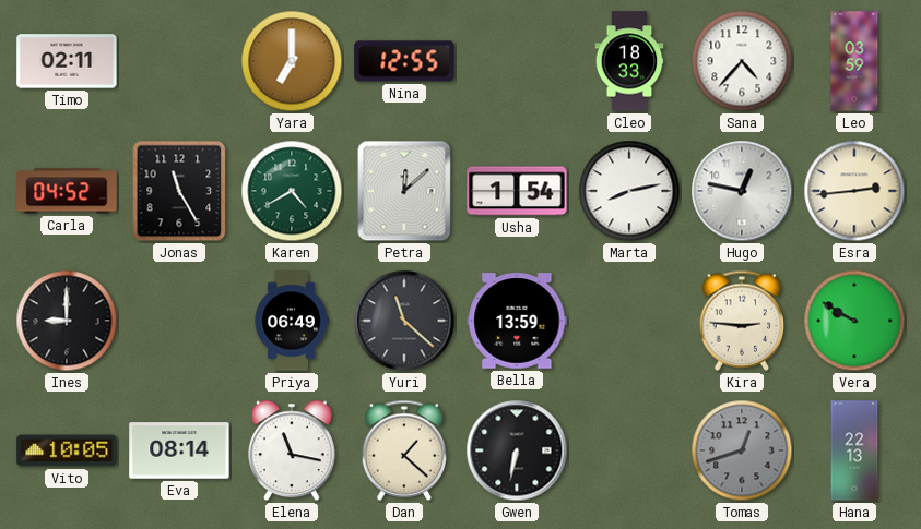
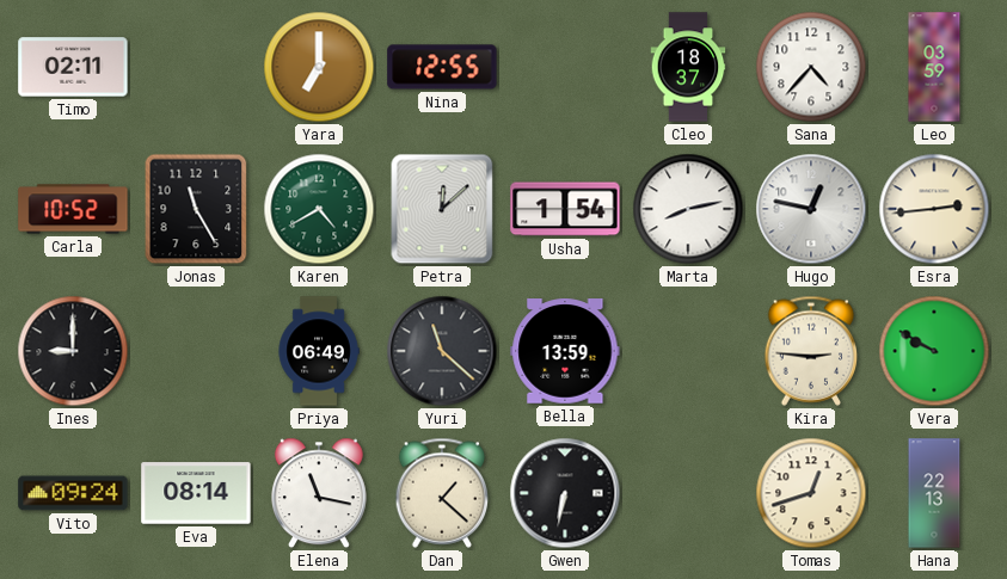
Cleo: 18:33 -> 18:37 (688, 67)
Carla: 04:52 -> 10:52 (73, 209)
Vito: 10:05 -> 09:24 (73, 493)
Tomas dial: grey -> cream (811, 493)
